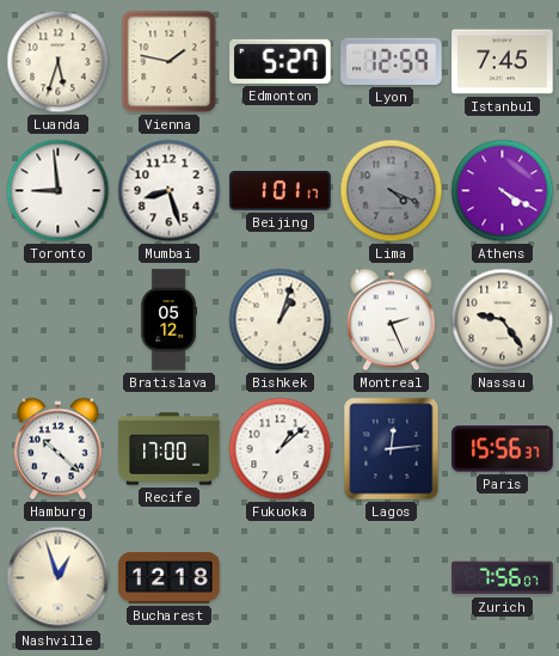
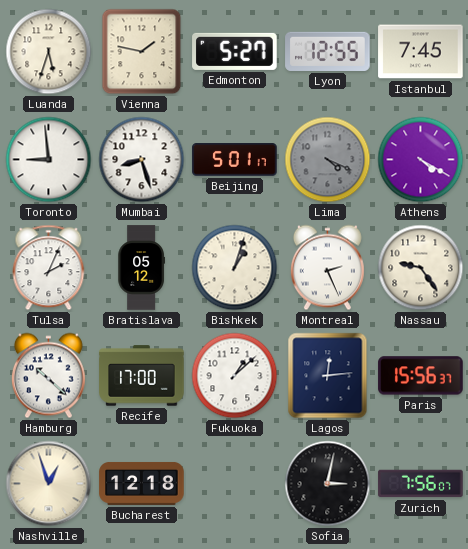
Lyon: 12:59 -> 12:55 (328, 51)
Beijing: 1:01 -> 5:01 (235, 160)
Tulsa: none -> 2:04 (49, 268)
Sofia: none -> 3:02 (328, 484)
